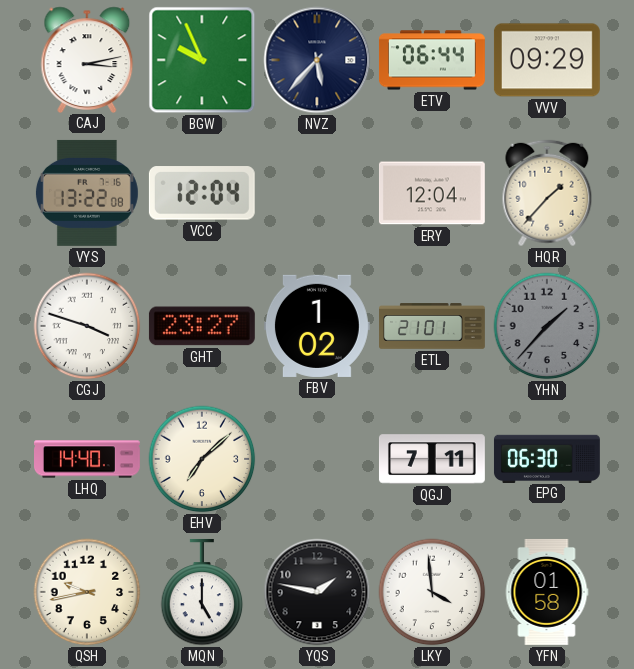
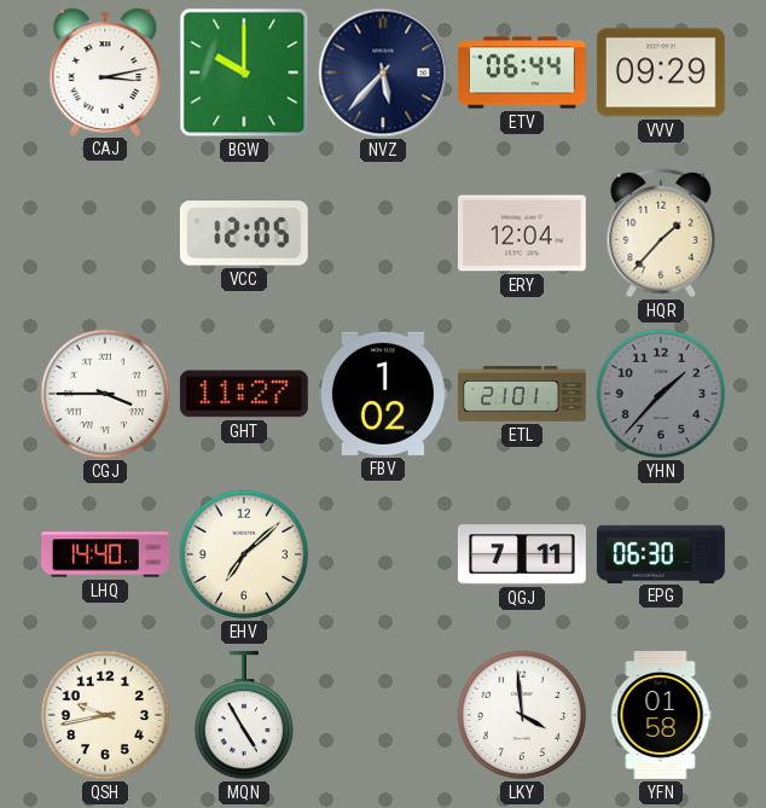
BGW: 9:56 -> 10:00 (244, 72)
VYS: 13:22 -> none (87, 193)
VCC: 12:04 -> 12:05 (244, 233)
CGJ: 3:48 -> 3:45 (105, 394)
GHT: 23:27 -> 11:27 (244, 394)
MQN: 5:00 -> 4:55 (244, 715)
YQS: 1:47 -> none (317, 592)
